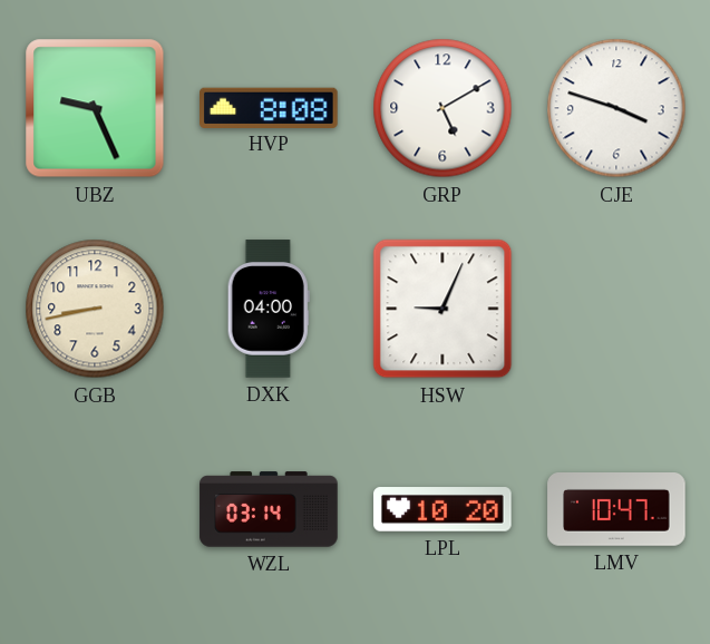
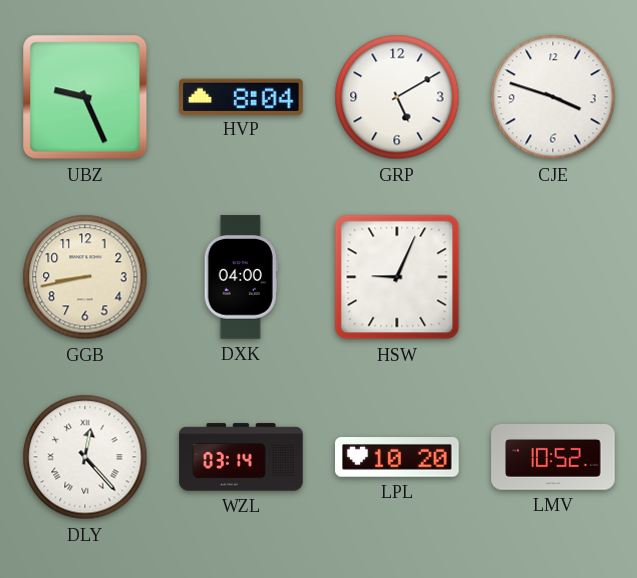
HVP: 8:08 -> 8:04 (241, 96)
DLY: none -> 12:23 (85, 457)
LMV: 10:47 -> 10:52 (553, 458)
